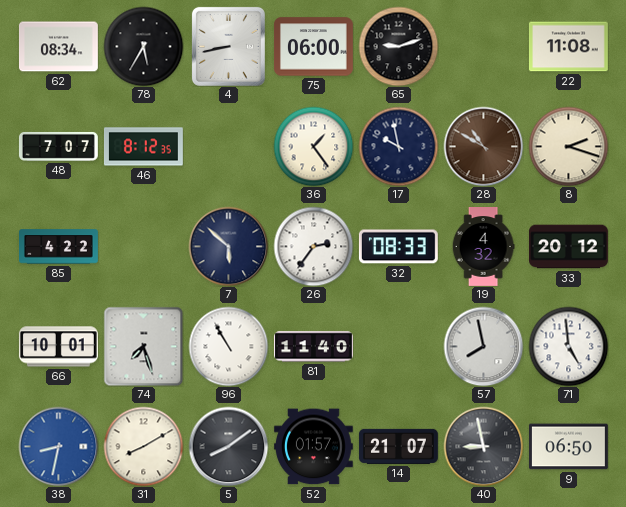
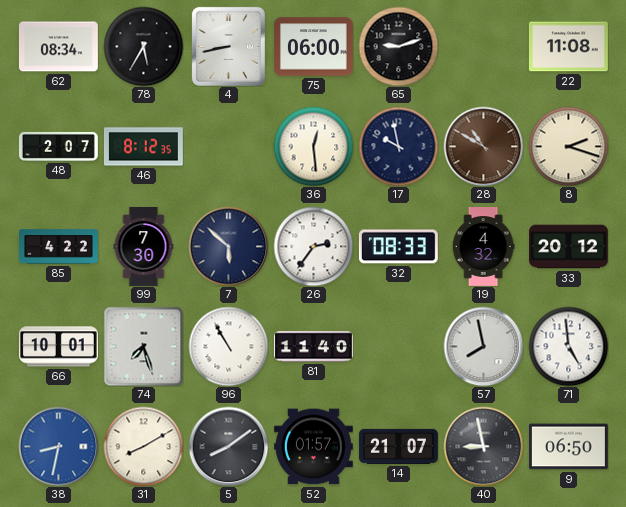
48: 7:07 -> 2:07 (58, 146)
36: 1:24 -> 12:29 (313, 146)
99: none -> 7:30 (144, 247)
